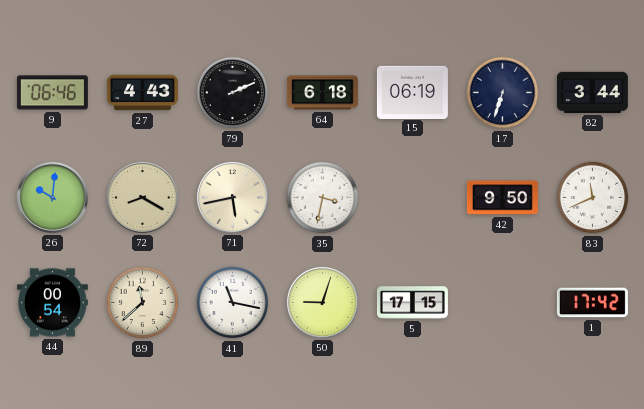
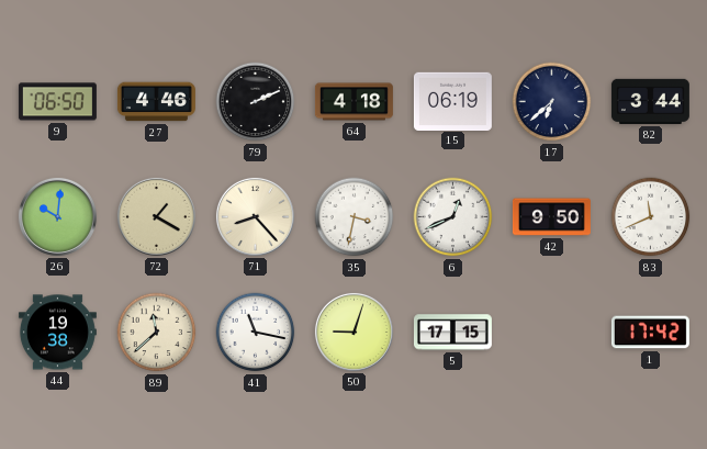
9: 06:46 -> 06:50 (57, 102)
27: 4:43 -> 4:46 (156, 102)
64: 6:18 -> 4:18 (353, 102)
17: 6:33 -> 6:38 (552, 102)
72: 8:20 -> 1:20 (156, 216)
71: 5:43 -> 8:23 (255, 216)
6: none -> 12:41 (453, 217)
44: 00:54 -> 19:38 (57, 333)
